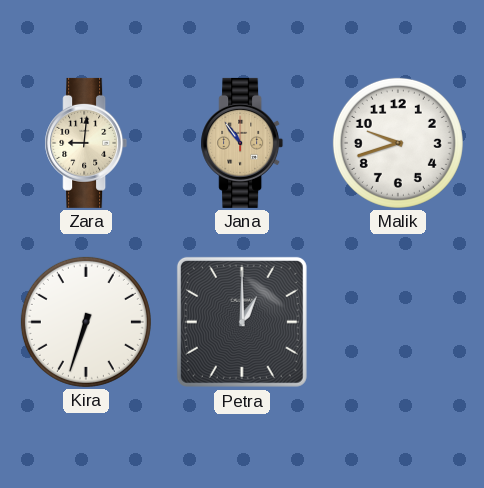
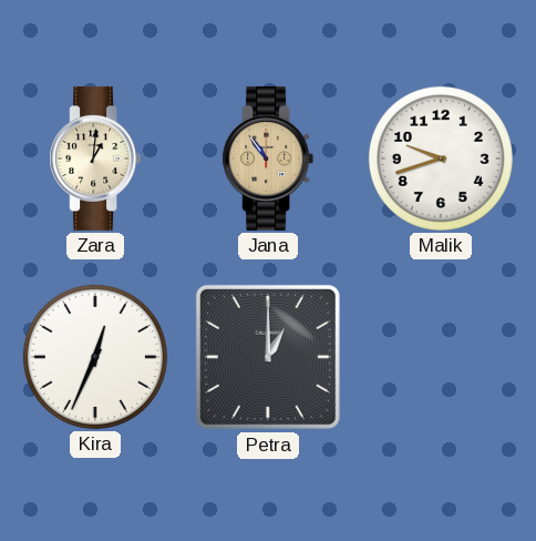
Zara: 9:01 -> 1:01 (95, 159)
Kira: 6:33 -> 12:34 (95, 357)
